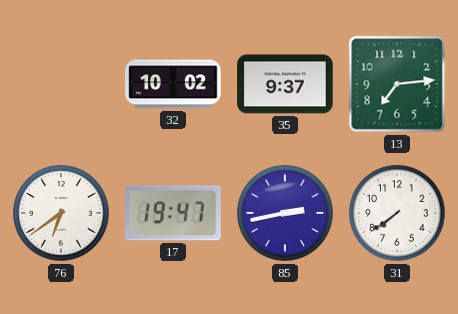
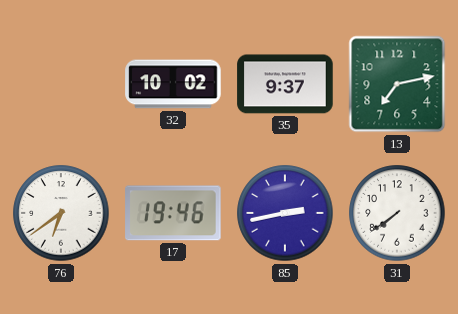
13: 7:14 -> 7:13 (397, 84)
17: 19:47 -> 19:46 (173, 213)
